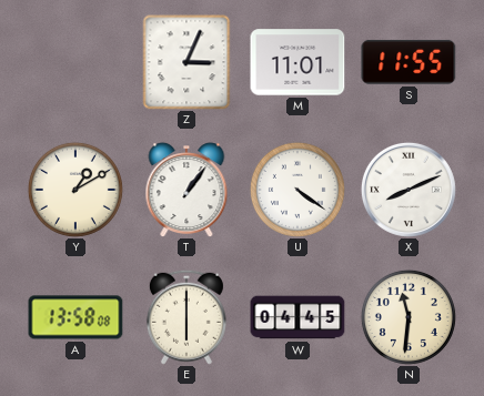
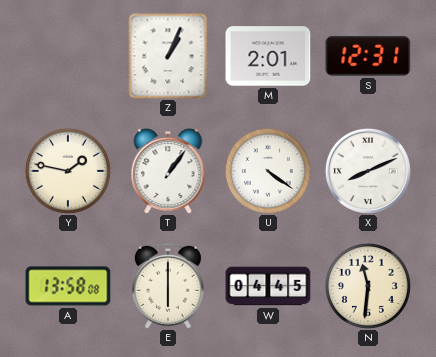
Z: 3:04 -> 1:04 (168, 56)
M: 11:01 -> 2:01 (268, 56)
S: 11:55 -> 12:31 (368, 56)
Y: 1:10 -> 1:47 (68, 171)
